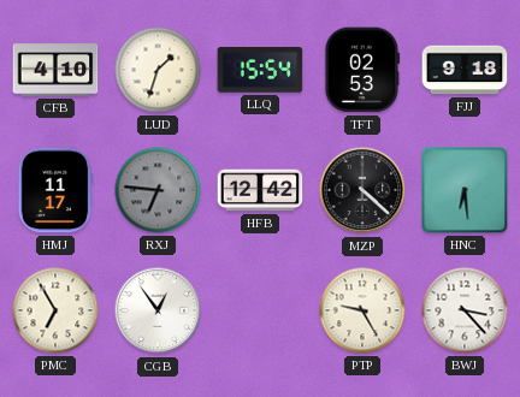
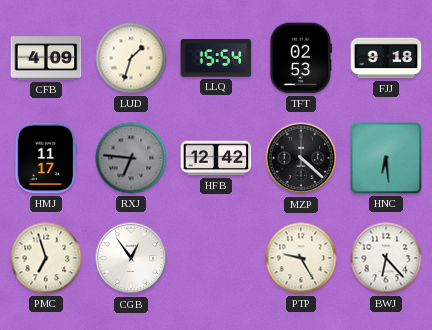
CFB: 4:10 -> 4:09 (46, 58)
PMC: 6:55 -> 6:57 (46, 258)
BWJ: 3:23 -> 6:23 (386, 258)
